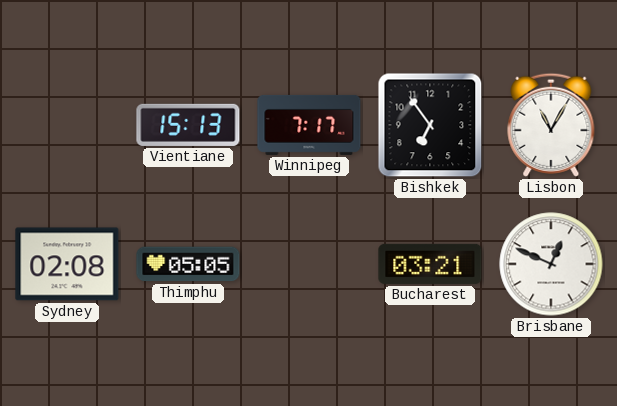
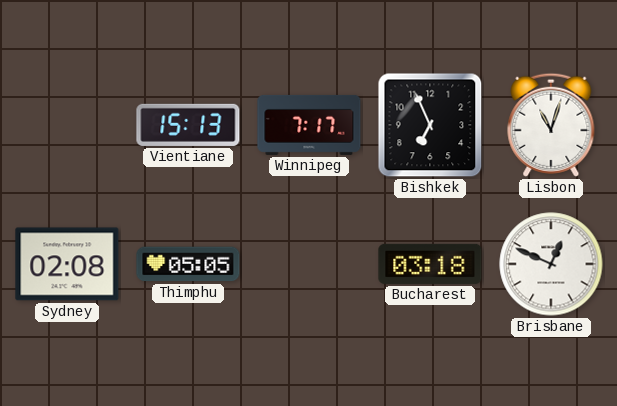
Bishkek: 6:54 -> 6:56 (430, 125)
Lisbon: 11:05 -> 11:03 (551, 125)
Bucharest: 03:21 -> 03:18 (430, 264)
